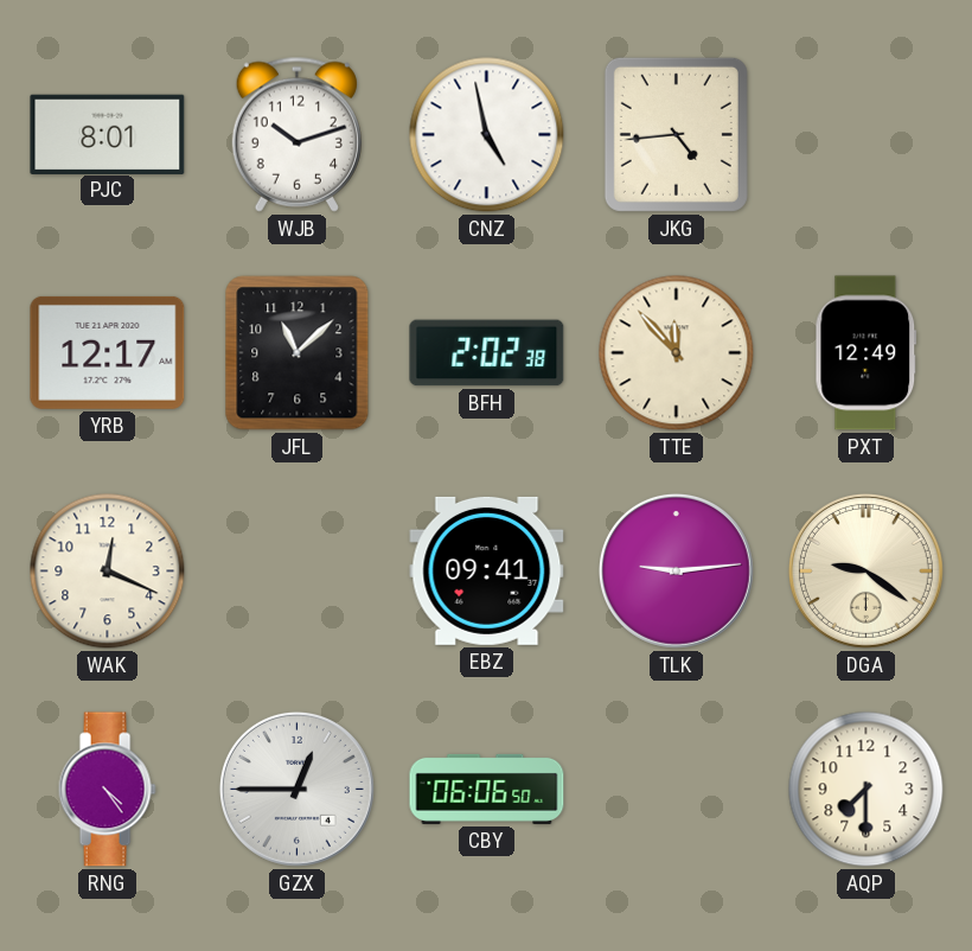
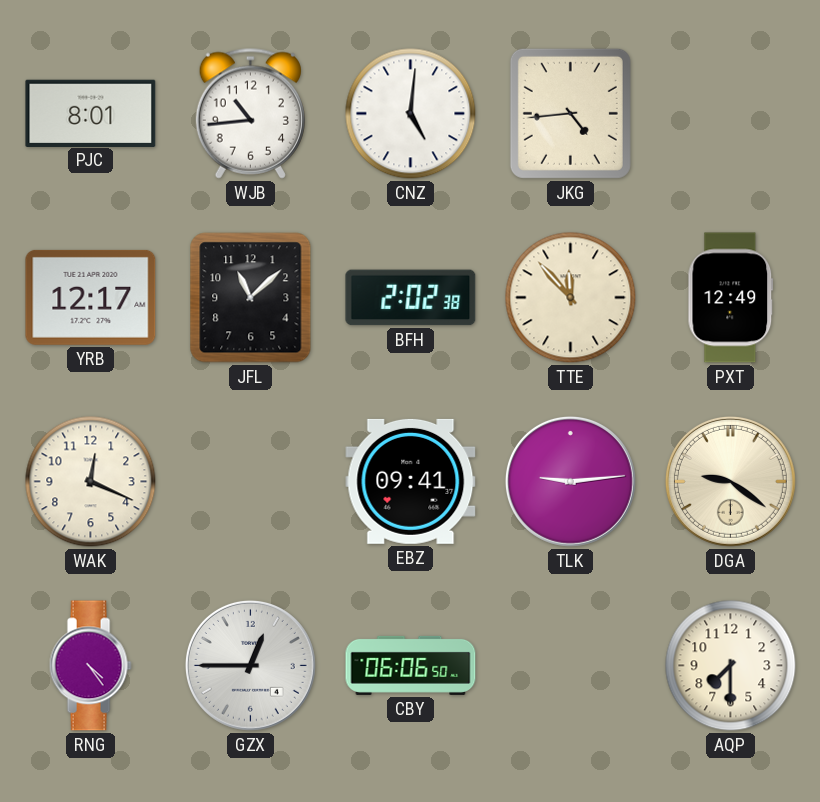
WJB: 10:12 -> 10:44 (250, 113)
CNZ: 4:58 -> 5:01 (411, 114)
